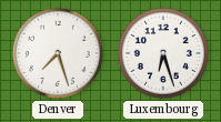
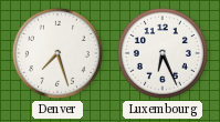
Luxembourg: 6:27 -> 6:26 (163, 53)
